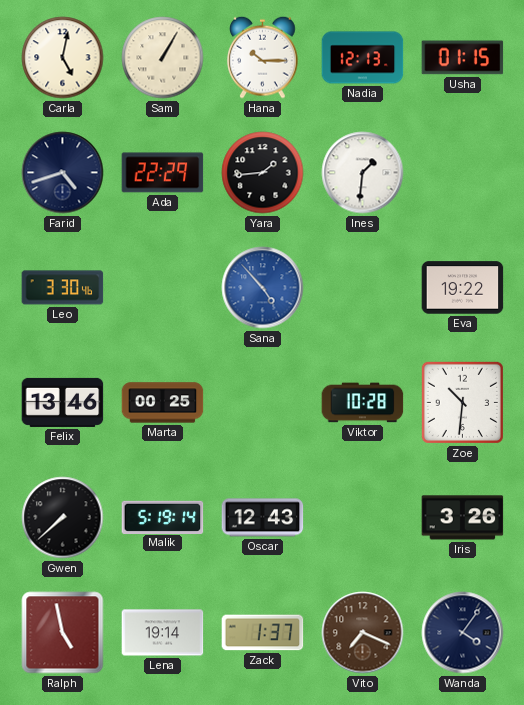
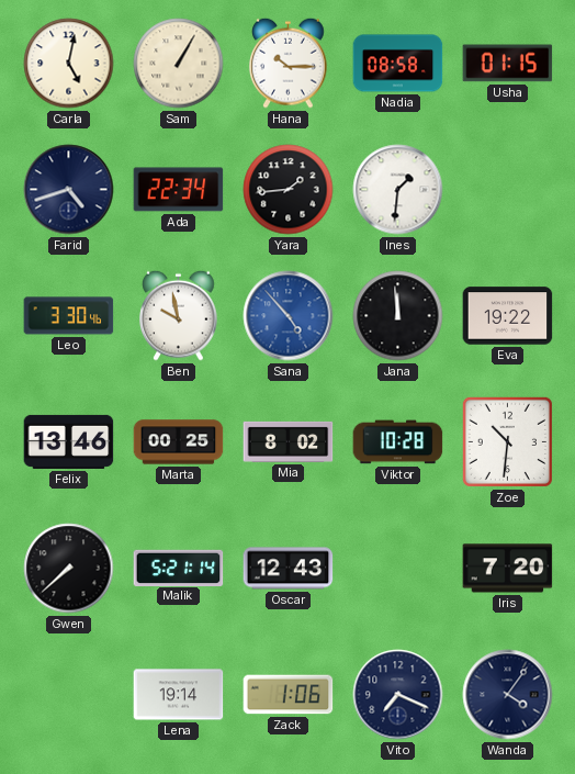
Nadia: 12:13 -> 08:58 (398, 64)
Ada: 22:29 -> 22:34 (179, 190)
Ben: none -> 9:58 (179, 315)
Jana: none -> 11:59 (398, 316)
Mia: none -> 8:02 (289, 441)
Malik: 5:19 -> 5:21 (179, 568)
Iris: 3:26 -> 7:20 (508, 569)
Ralph: 4:58 -> none (63, 633)
Zack: 1:37 -> 1:06 (289, 695)
Vito dial: brown -> navy (398, 695)
